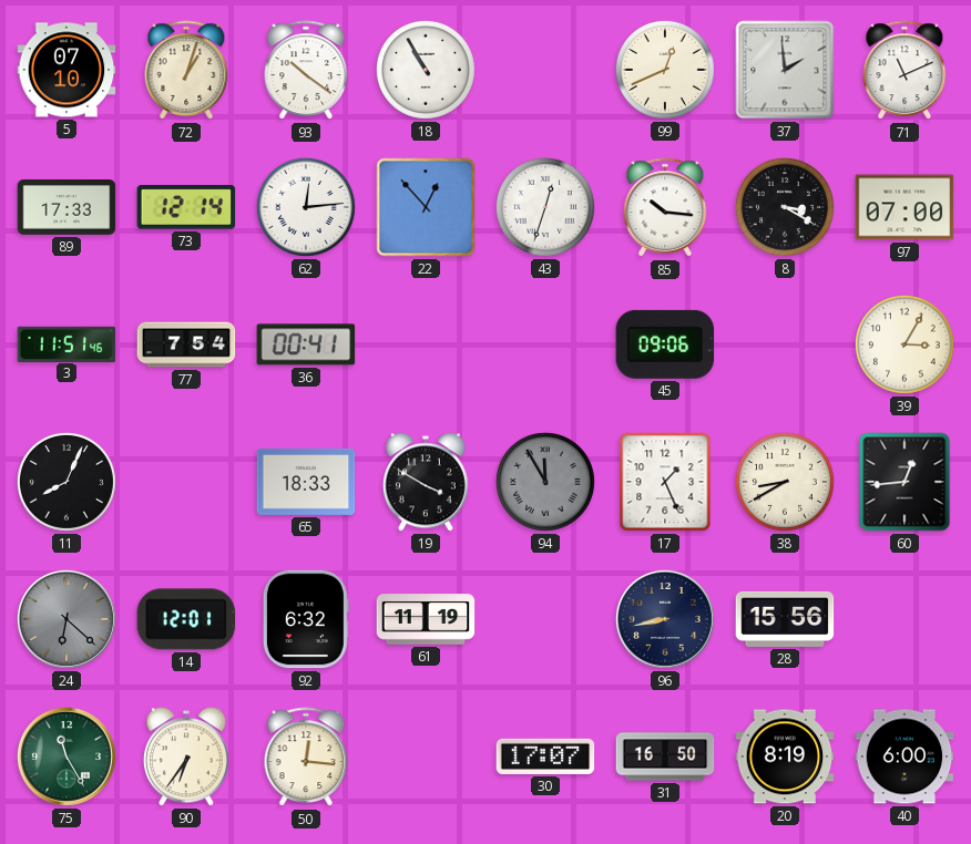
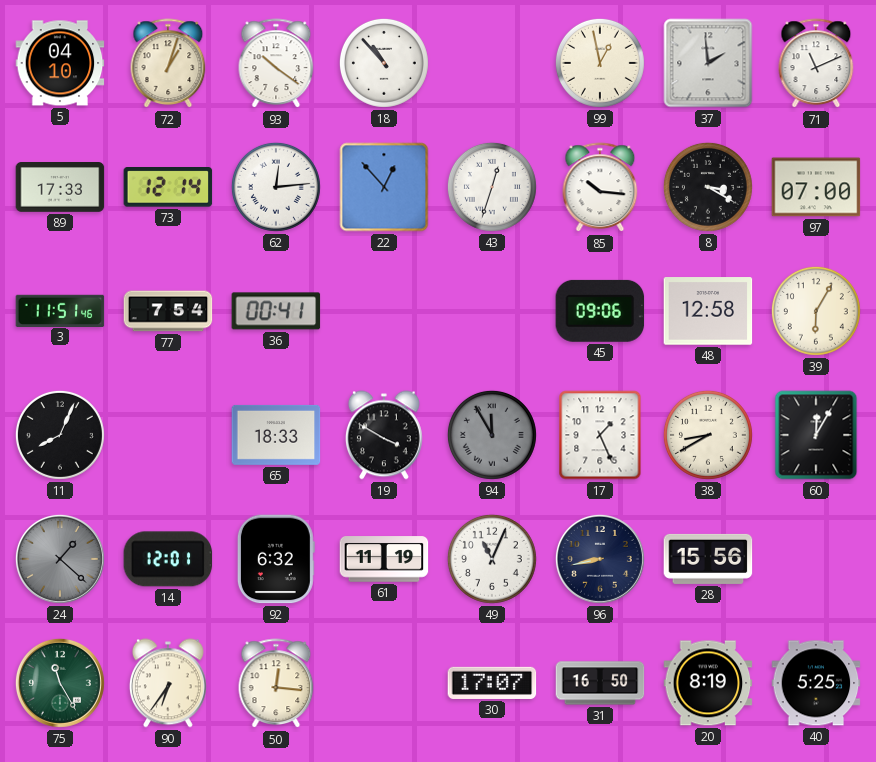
5: 07:10 -> 04:10 (60, 63)
18: 10:55 -> 10:53 (384, 63)
99: 12:41 -> 12:58 (600, 63)
48: none -> 12:58 (708, 311)
39: 3:05 -> 6:05 (816, 311)
60: 12:44 -> 12:05 (816, 435)
24: 6:22 -> 1:22 (60, 559)
49: none -> 11:04 (492, 559)
40: 6:00 -> 5:25 (816, 683)
